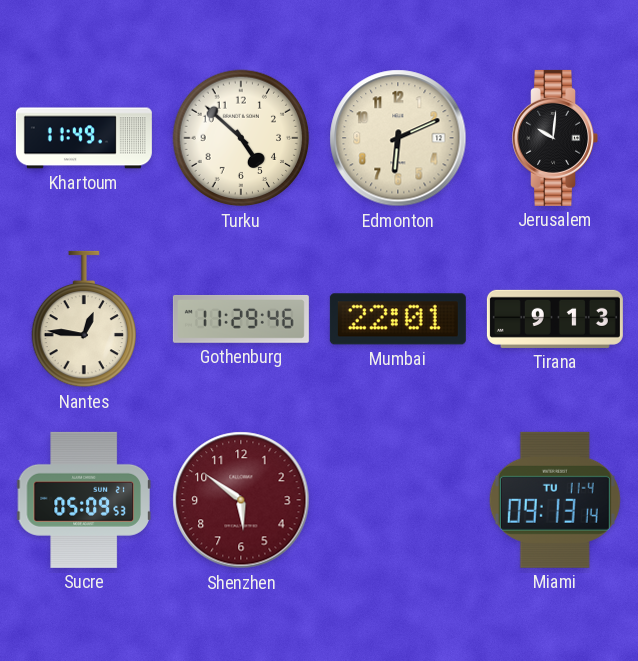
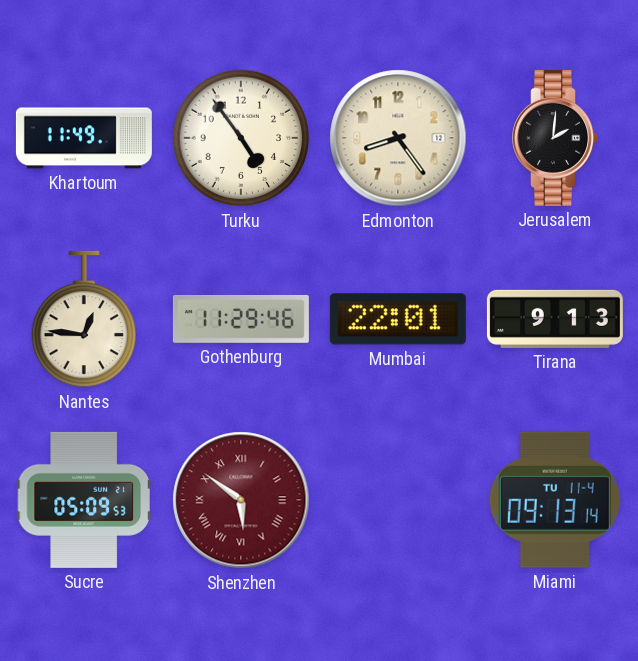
Turku: 4:52 -> 4:54 (241, 138)
Edmonton: 6:11 -> 8:24 (398, 138)
Jerusalem: 10:01 -> 2:01 (555, 138)
Shenzhen numerals: Arabic -> Roman (241, 500)
